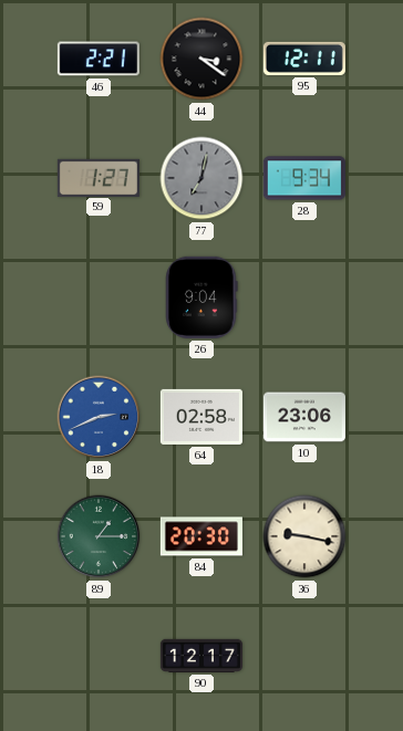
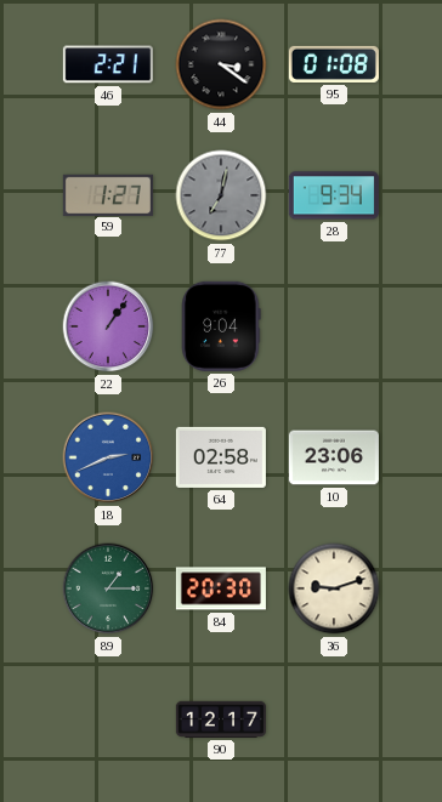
95: 12:11 -> 01:08 (334, 64)
22: none -> 1:06 (108, 326)
36: 9:17 -> 9:12 (334, 588)
